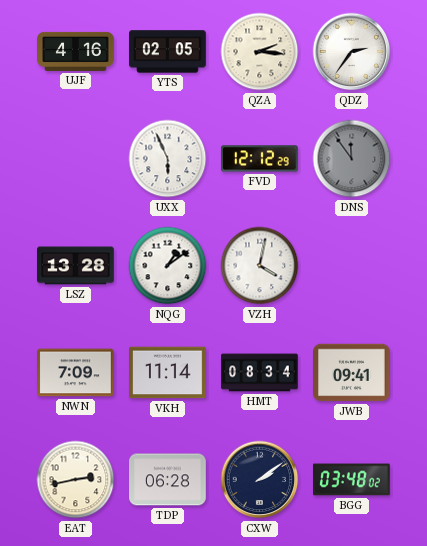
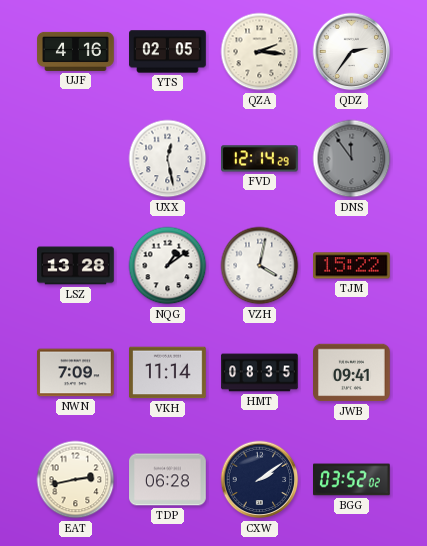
UXX: 5:56 -> 12:28 (168, 159)
FVD: 12:12 -> 12:14 (260, 159)
TJM: none -> 15:22 (352, 266)
HMT: 08:34 -> 08:35 (260, 373)
BGG: 03:48 -> 03:52 (352, 480)
